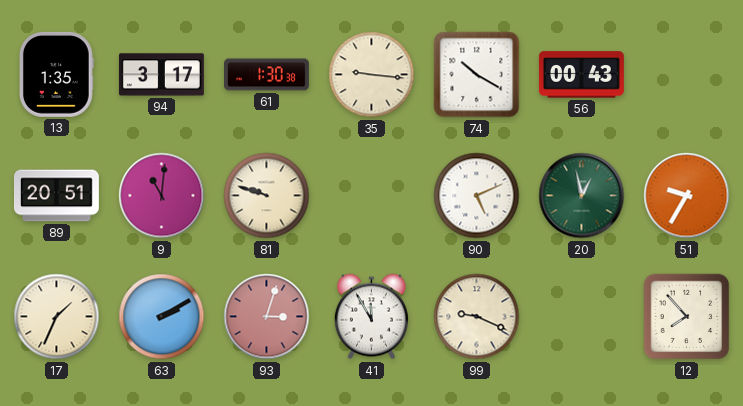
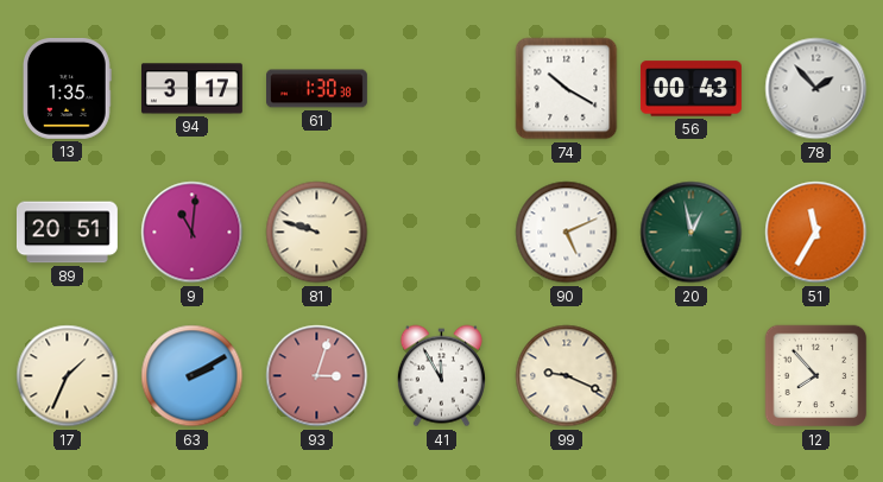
35: 9:16 -> none (372, 75)
78: none -> 1:53 (816, 89)
51: 9:35 -> 11:35 (816, 233)
